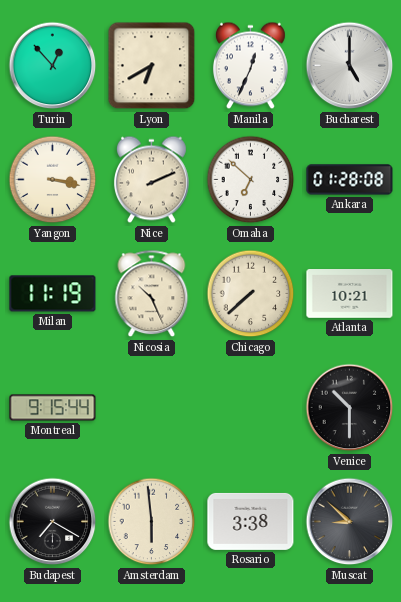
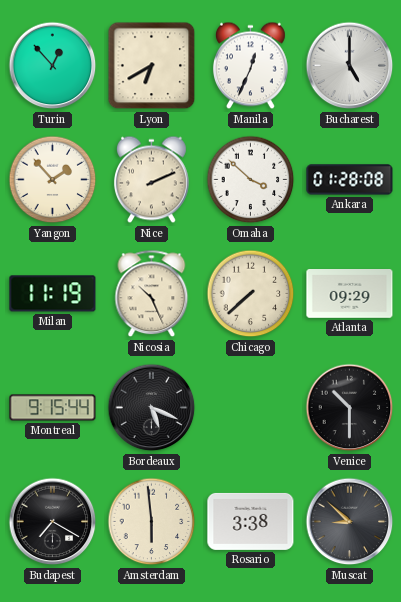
Yangon: 3:17 -> 1:53 (53, 180)
Omaha: 6:52 -> 3:52 (251, 180)
Atlanta: 10:21 -> 09:29 (350, 294)
Bordeaux: none -> 5:19 (152, 408)
